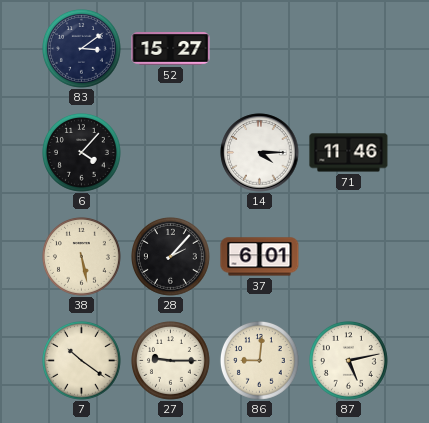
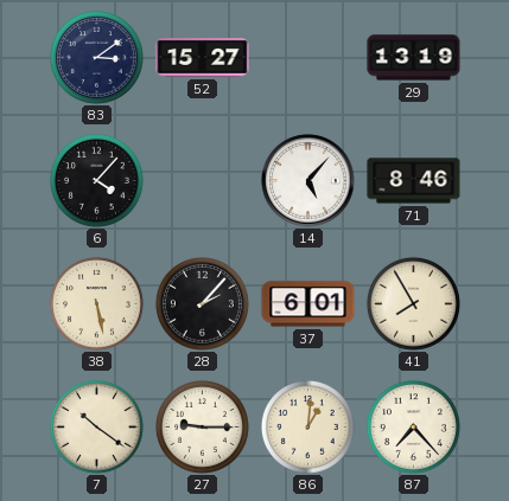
29: none -> 13:19 (414, 58)
14: 4:15 -> 5:07 (308, 181)
71: 11:46 -> 8:46 (414, 181)
41: none -> 7:55 (413, 303)
86: 9:01 -> 1:01 (307, 426)
87: 5:13 -> 7:23 (413, 426)
